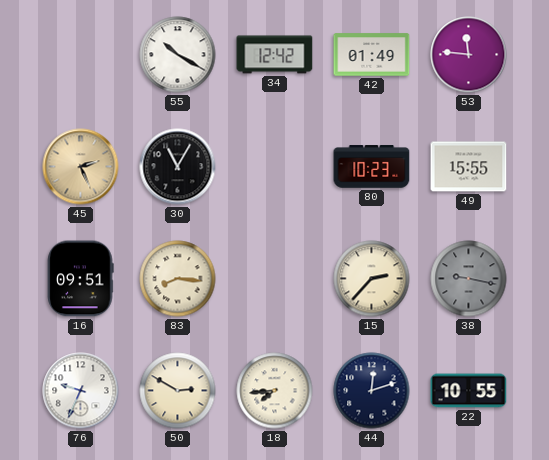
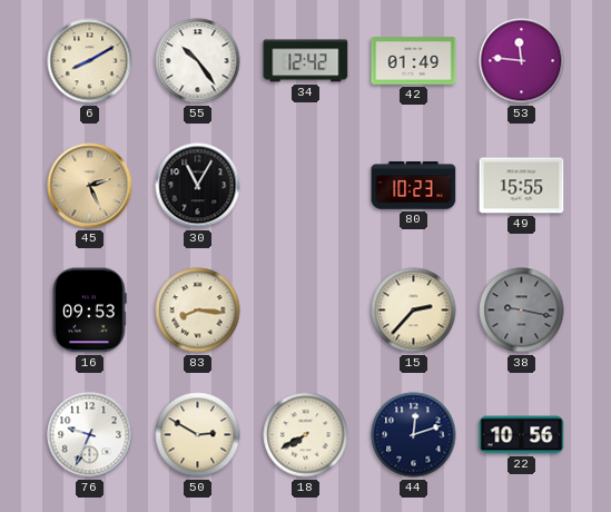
6: none -> 8:10 (90, 61)
55: 10:20 -> 10:24 (198, 61)
16: 09:51 -> 09:53 (89, 311)
18: 7:44 -> 7:40 (306, 435)
22: 10:55 -> 10:56 (522, 435)
